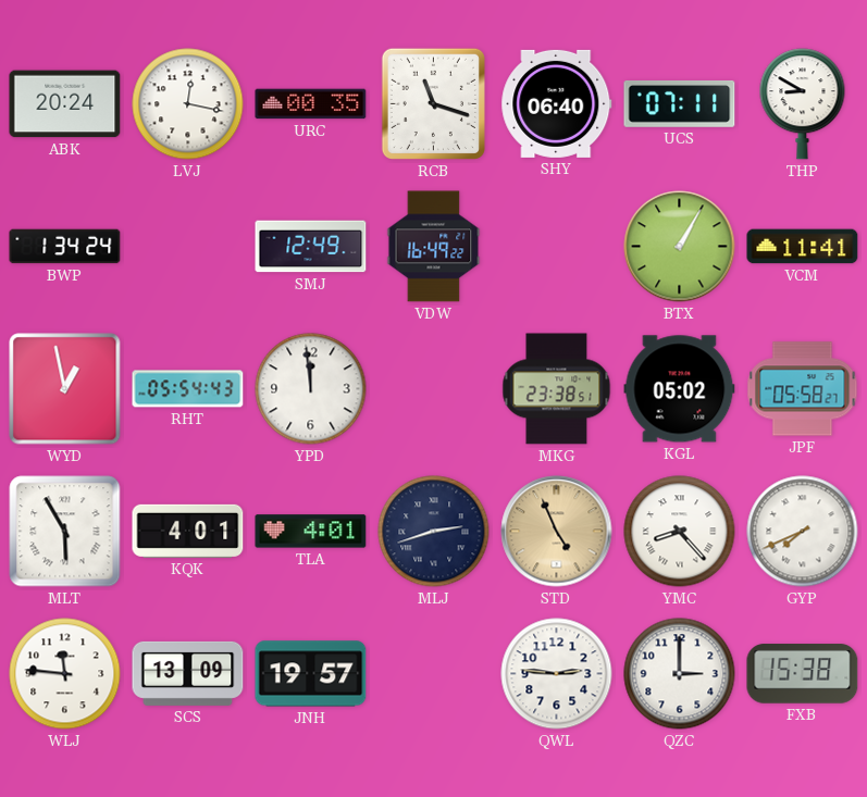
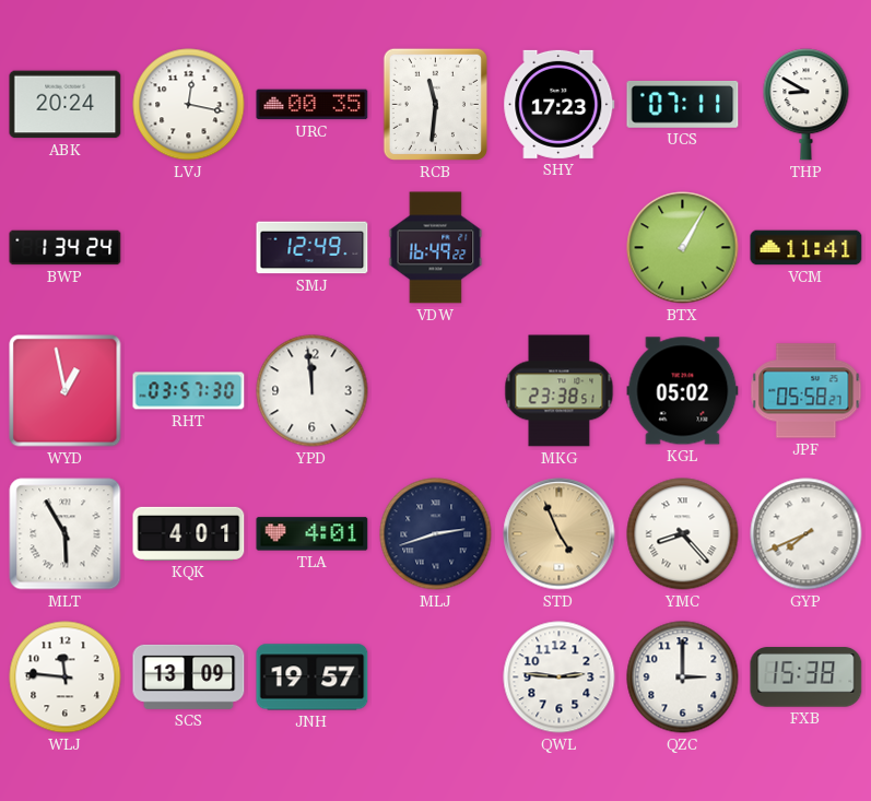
RCB: 11:18 -> 11:31 (435, 104)
SHY: 06:40 -> 17:23 (560, 104)
RHT: 05:54 -> 03:57 (189, 391)
